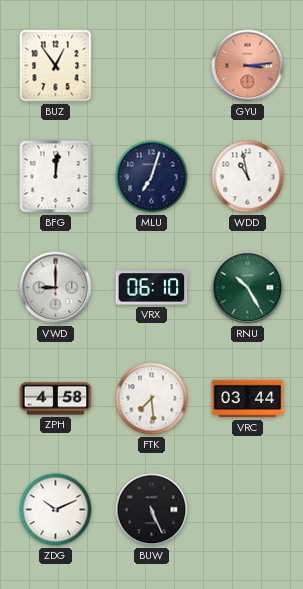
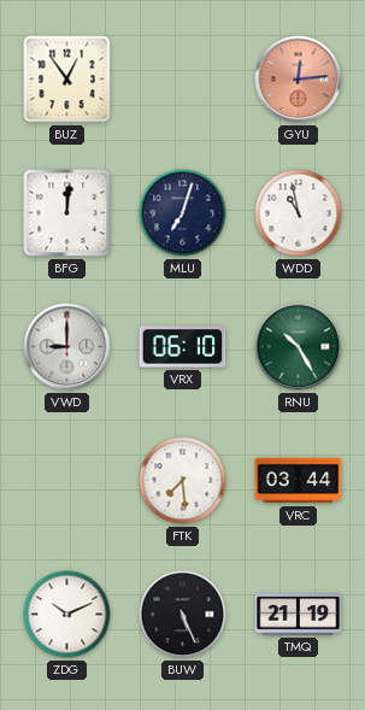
GYU: 3:14 -> 12:14 (299, 80)
ZPH: 4:58 -> none (56, 399)
TMQ: none -> 21:19 (299, 615)
